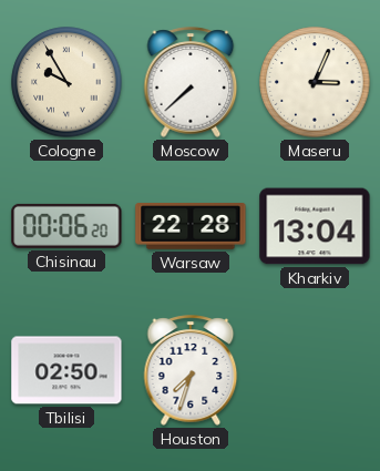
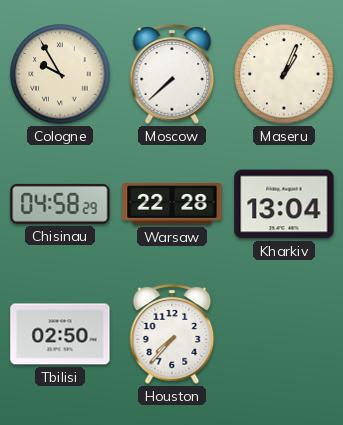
Maseru: 3:04 -> 1:04 (284, 74)
Chisinau: 00:06 -> 04:58 (60, 204)
Houston: 7:33 -> 7:37 (172, 334)
